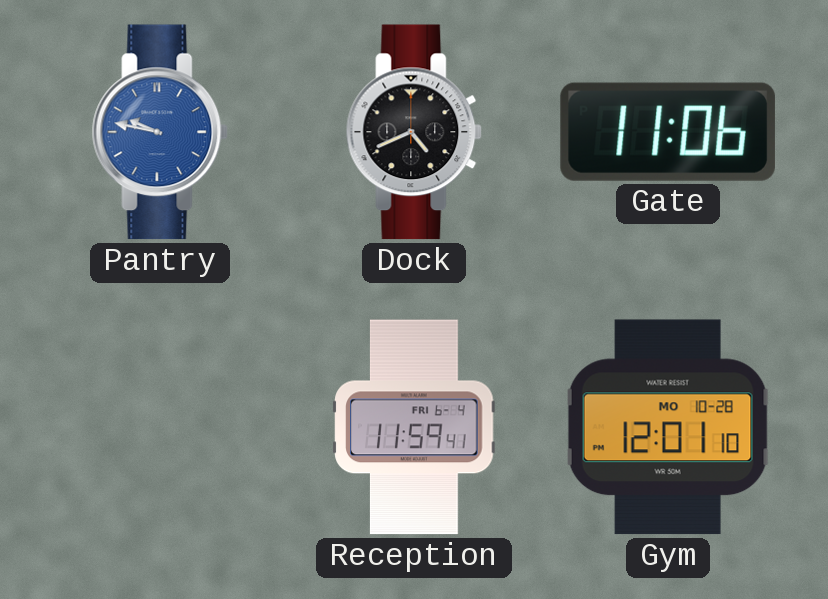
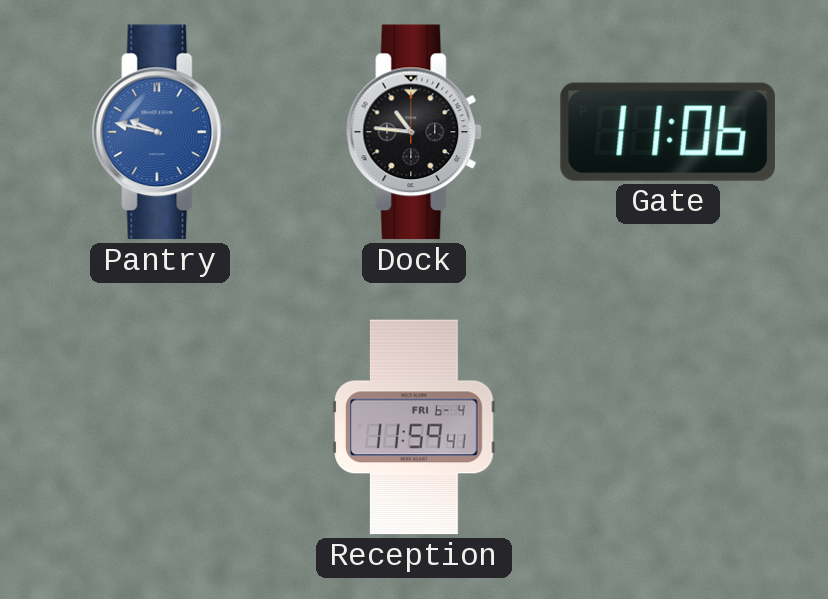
Dock: 4:41 -> 10:46 (414, 132)
Gym: 12:01 -> none (668, 427)
